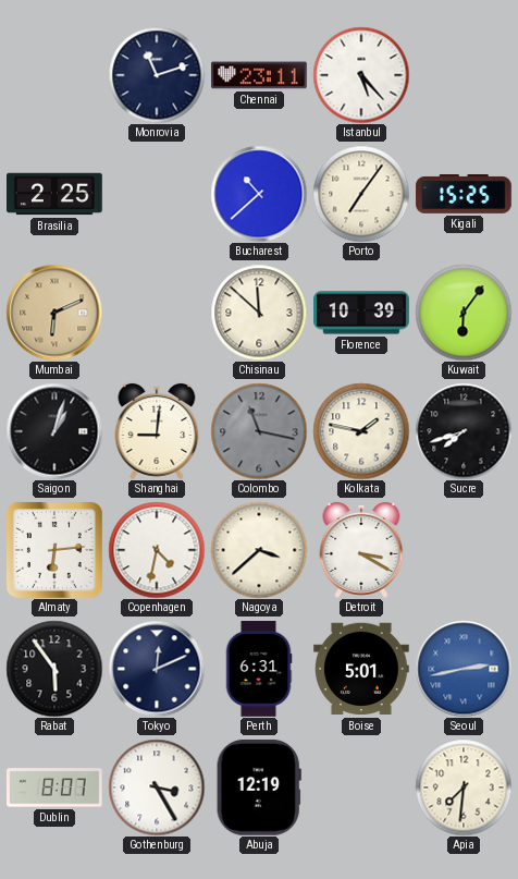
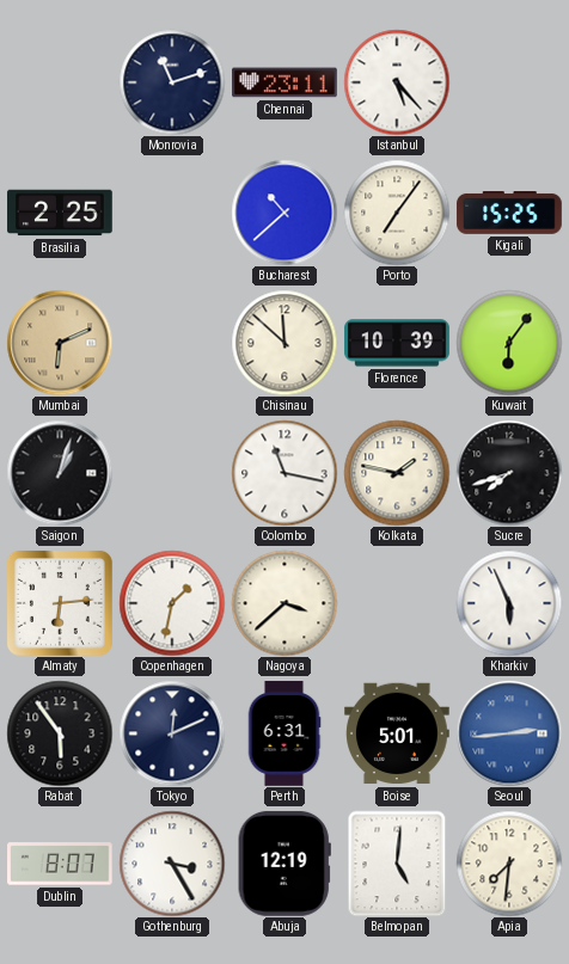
Shanghai: 9:01 -> none (157, 431)
Colombo dial: grey -> white (284, 473)
Copenhagen: 4:32 -> 1:32 (172, 603)
Detroit: 3:20 -> none (361, 550)
Kharkiv: none -> 5:56 (509, 603)
Seoul: 2:43 -> 2:44 (509, 733)
Belmopan: none -> 5:01 (397, 864)
